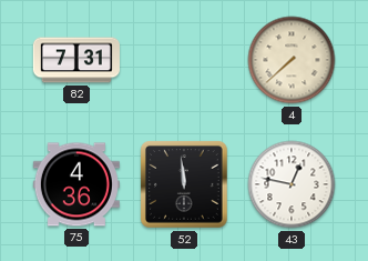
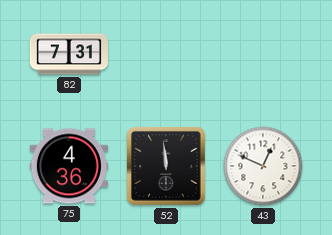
4: 7:38 -> none (292, 60)
43: 12:47 -> 12:49 (263, 166)
